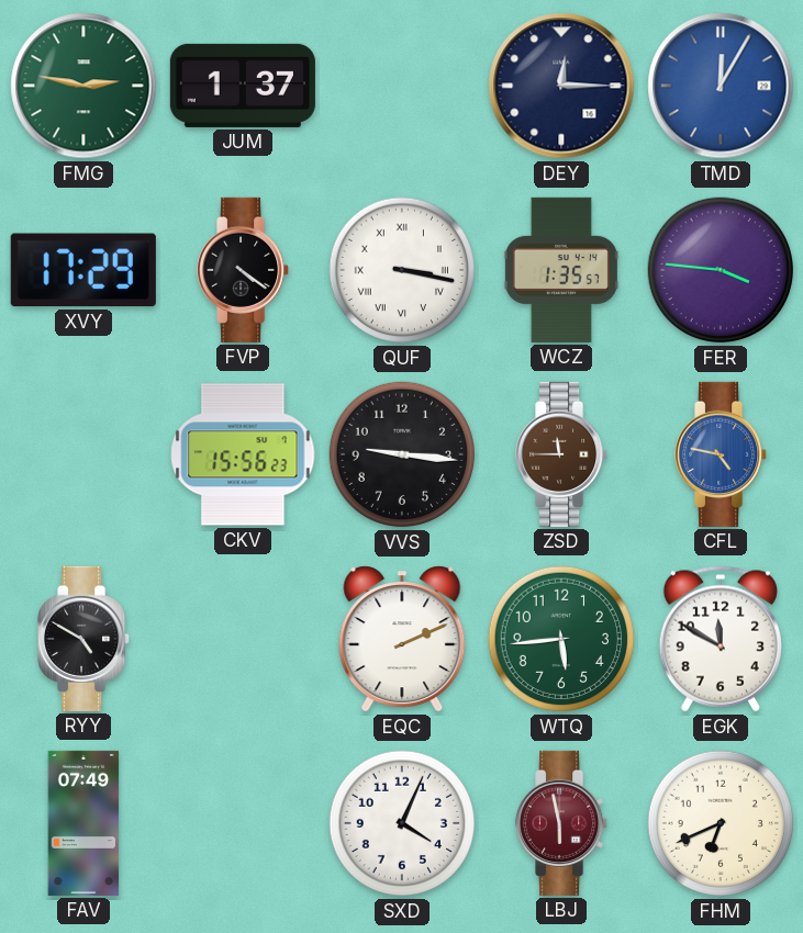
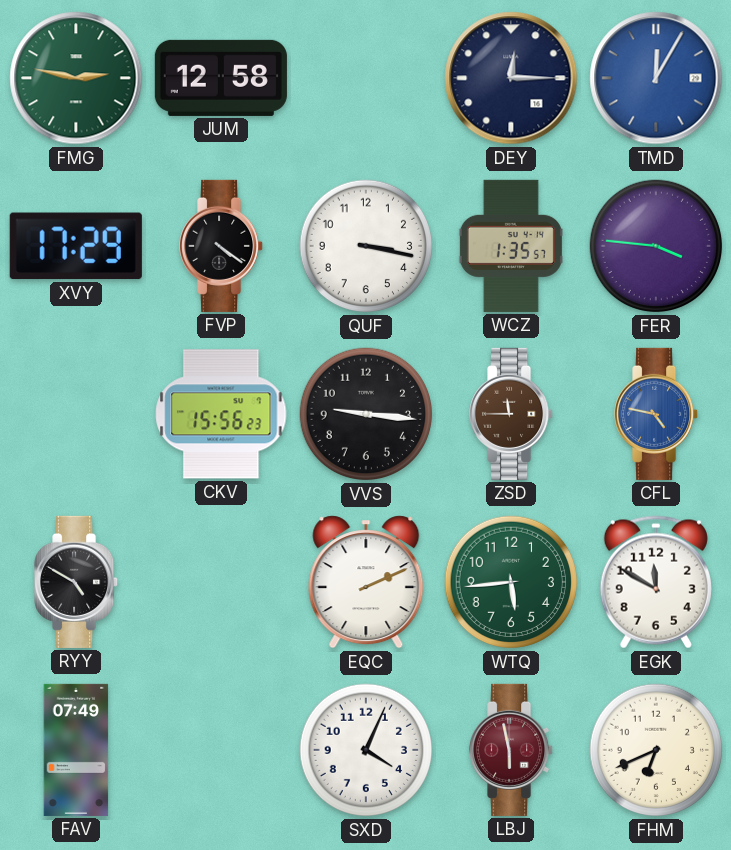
JUM: 1:37 -> 12:58 (221, 78)
QUF numerals: Roman -> Arabic (366, 246)
